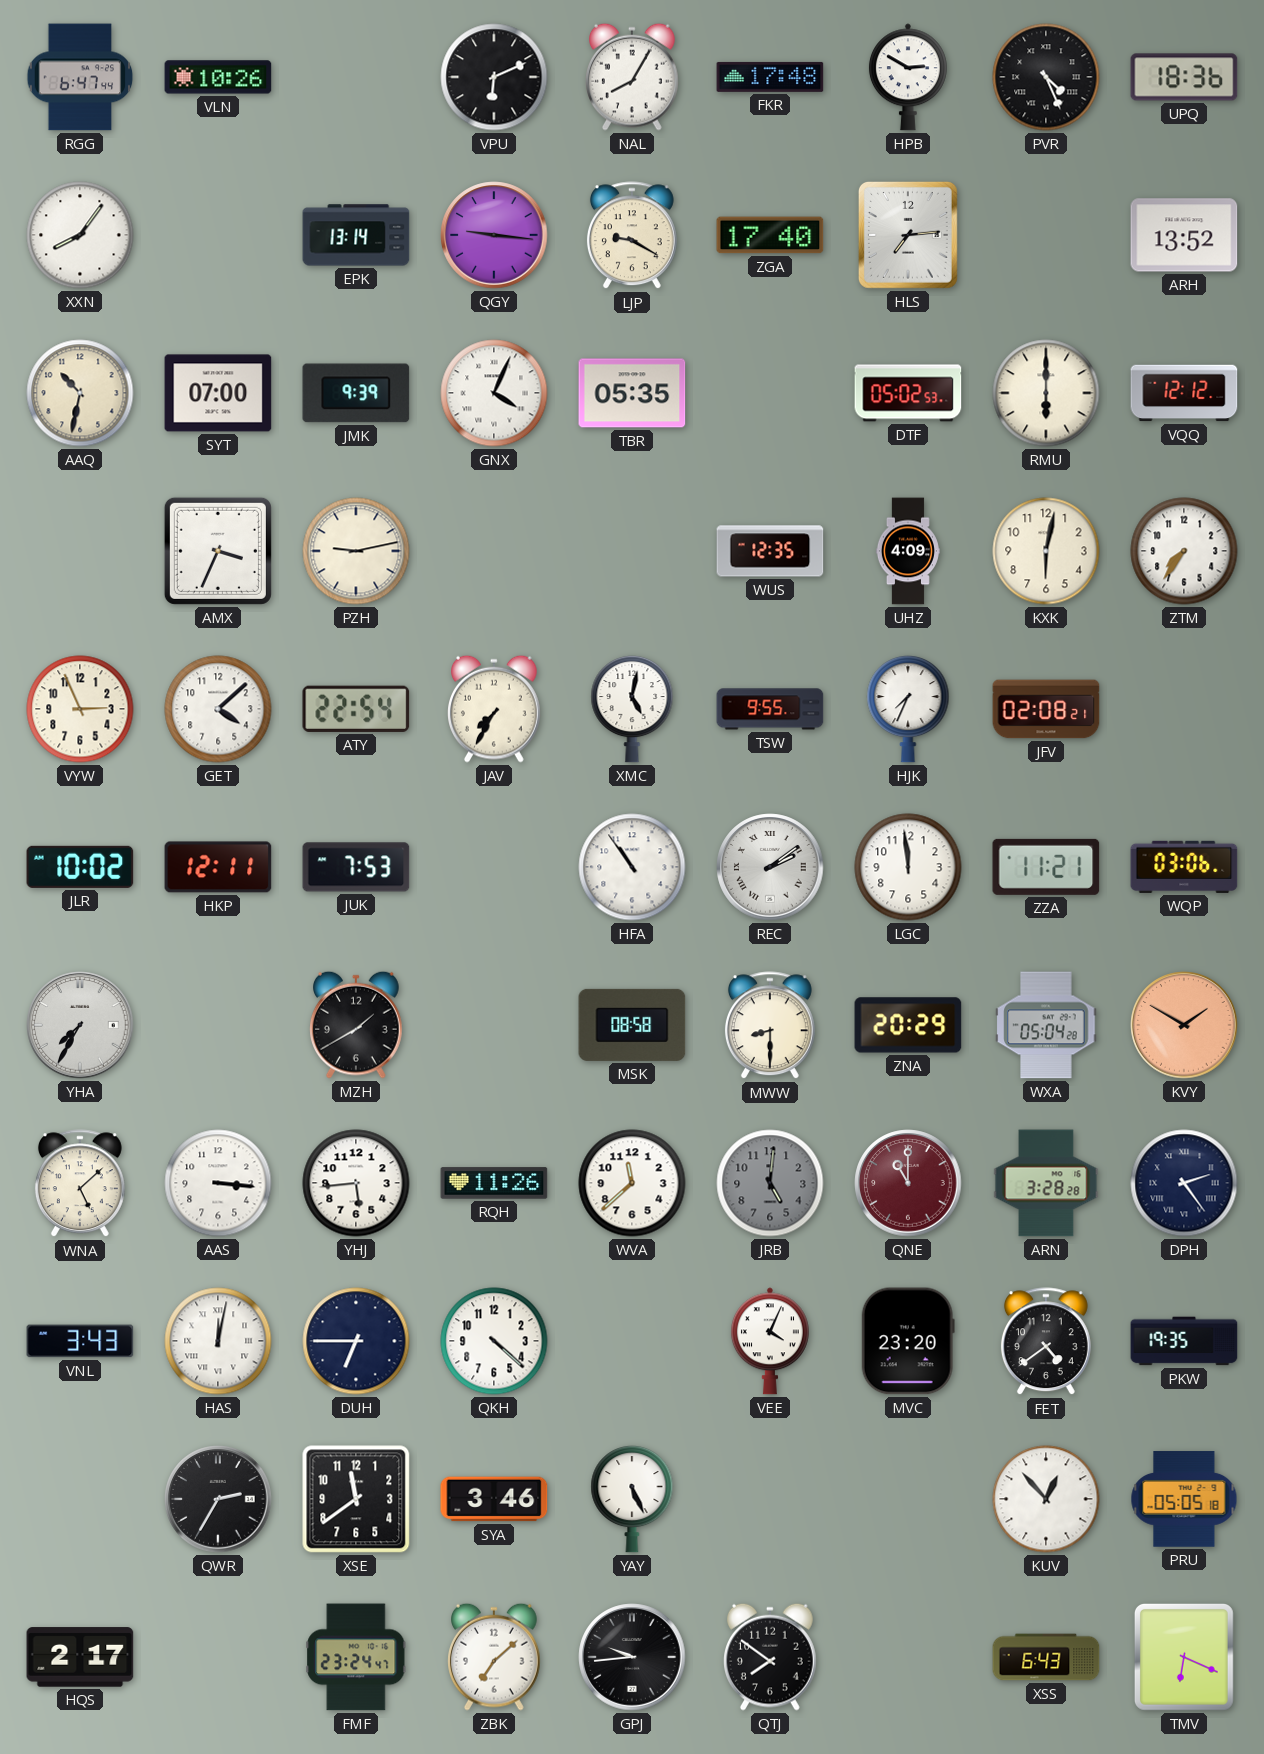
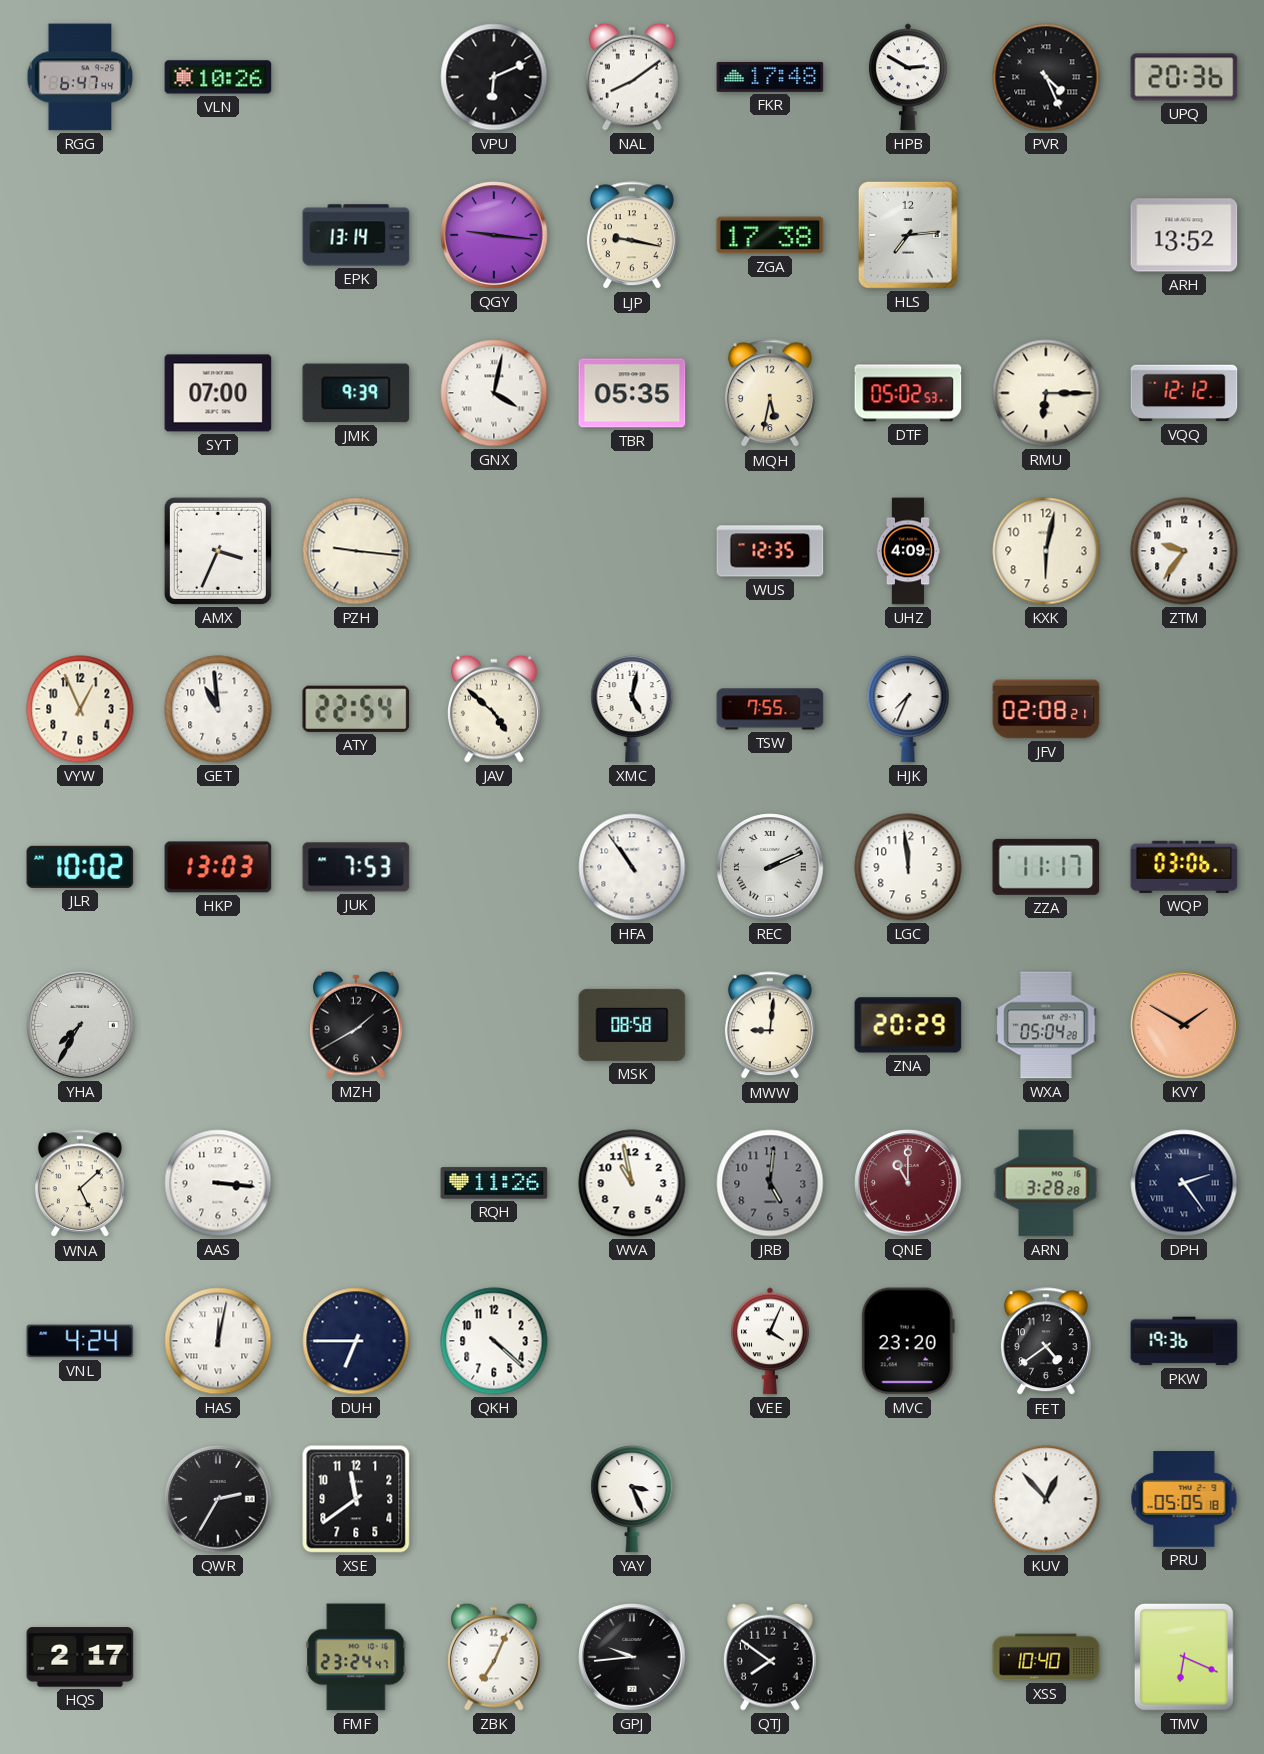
NAL: 8:05 -> 8:09 (633, 77)
UPQ: 18:36 -> 20:36 (1184, 77)
XXN: 8:06 -> none (80, 235)
LJP: 9:20 -> 9:17 (632, 236)
ZGA: 17:40 -> 17:38 (770, 235)
AAQ: 10:32 -> none (80, 393)
GNX: 4:04 -> 4:02 (494, 393)
MQH: none -> 5:32 (770, 394)
RMU: 6:00 -> 6:15 (1046, 393)
PZH: 9:13 -> 9:16 (356, 551)
ZTM: 7:36 -> 9:36 (1184, 551)
VYW: 2:56 -> 12:56 (80, 709)
GET: 4:08 -> 10:59 (218, 709)
JAV: 7:35 -> 4:52 (495, 709)
TSW: 9:55 -> 7:55 (770, 709)
HKP: 12:11 -> 13:03 (218, 867)
REC: 2:09 -> 2:11 (770, 867)
ZZA: 11:21 -> 11:17 (1046, 867)
MWW: 8:30 -> 9:01 (770, 1026)
YHJ: 5:44 -> none (356, 1183)
WVA: 11:38 -> 10:58 (632, 1183)
VNL: 3:43 -> 4:24 (80, 1341)
PKW: 19:35 -> 19:36 (1184, 1341)
SYA: 3:46 -> none (494, 1499)
YAY: 5:26 -> 3:26 (632, 1499)
ZBK: 7:08 -> 7:04 (495, 1657)
XSS: 6:43 -> 10:40 (1046, 1657)
